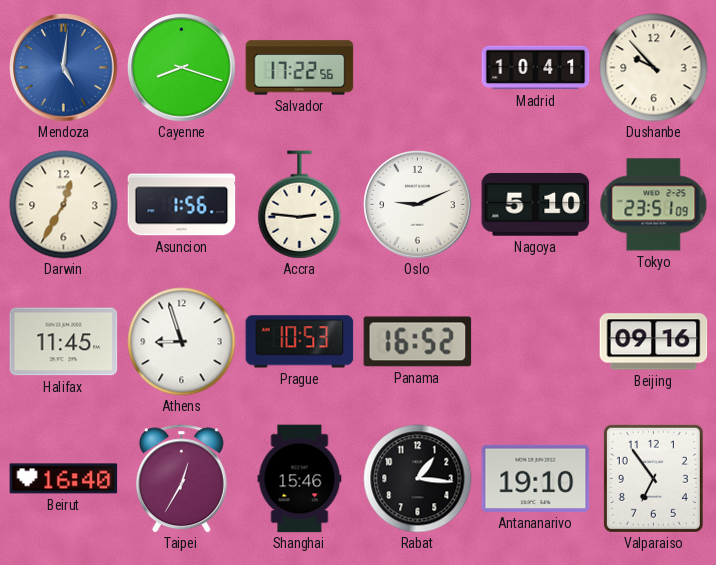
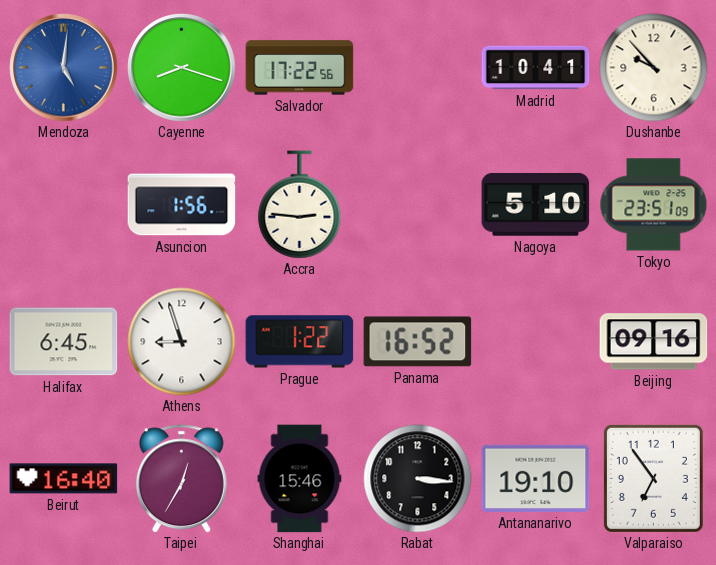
Darwin: 12:35 -> none (64, 205)
Oslo: 9:11 -> none (418, 205)
Halifax: 11:45 -> 6:45 (64, 342)
Prague: 10:53 -> 1:22 (300, 342)
Rabat: 1:16 -> 3:16 (418, 479)
